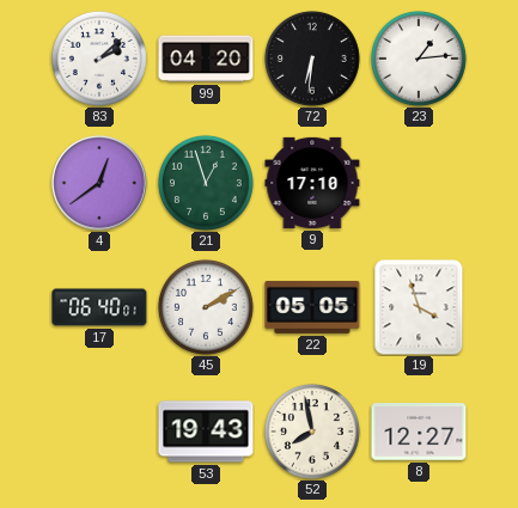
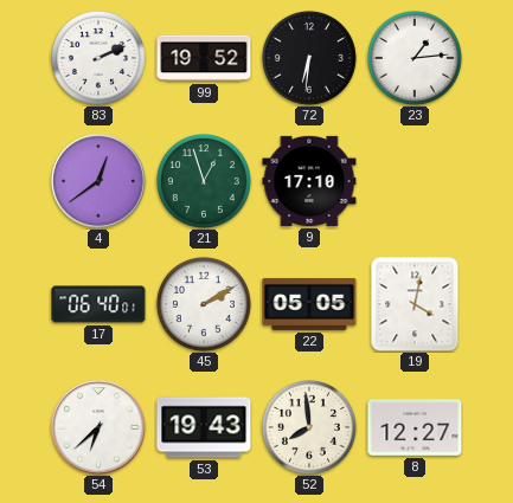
83: 2:08 -> 2:11 (98, 58)
99: 04:20 -> 19:52 (204, 58)
19: 3:57 -> 4:02 (415, 304)
54: none -> 6:38 (98, 427)
52: 7:58 -> 7:59 (309, 427)
